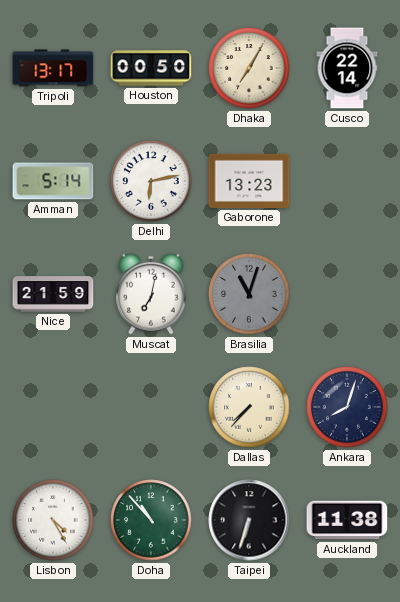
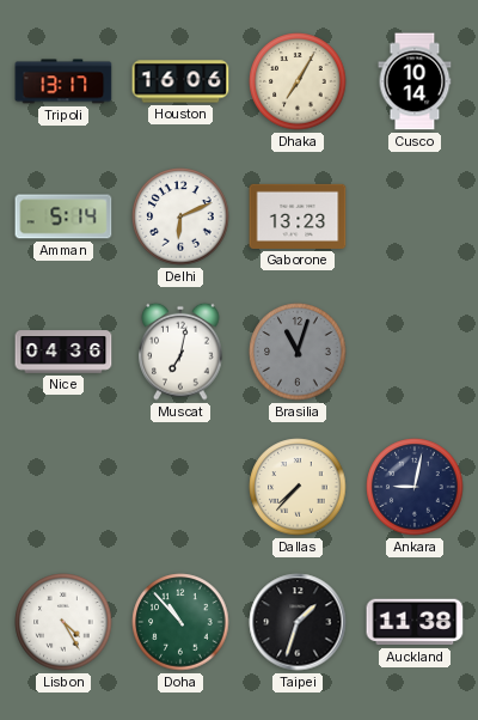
Houston: 00:50 -> 16:06 (180, 81)
Cusco: 22:14 -> 10:14 (415, 81)
Delhi: 6:13 -> 6:11 (180, 216)
Nice: 21:59 -> 04:36 (63, 352)
Ankara: 8:03 -> 9:02 (415, 487)
Taipei: 6:33 -> 1:33 (298, 622)
